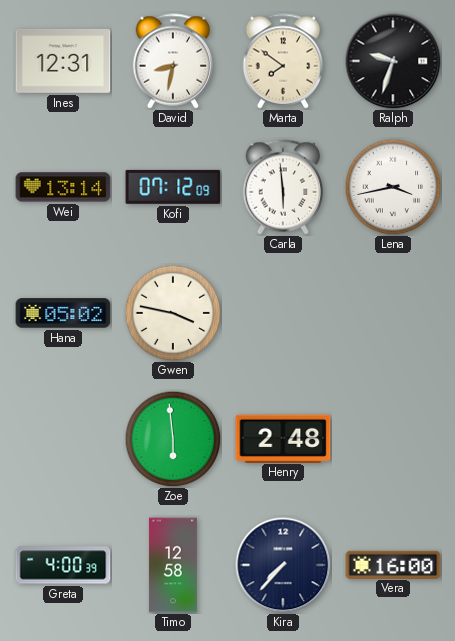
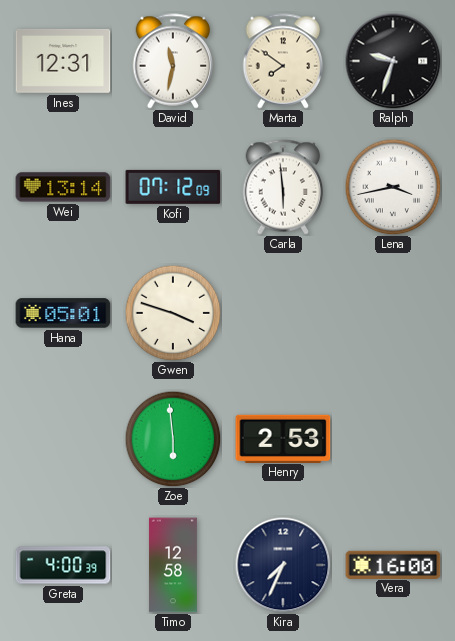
David: 8:32 -> 11:32 (173, 61)
Hana: 05:02 -> 05:01 (63, 313)
Gwen: 3:47 -> 3:48 (173, 313)
Henry: 2:48 -> 2:53 (283, 438)
Kira: 7:37 -> 7:34 (283, 565)
